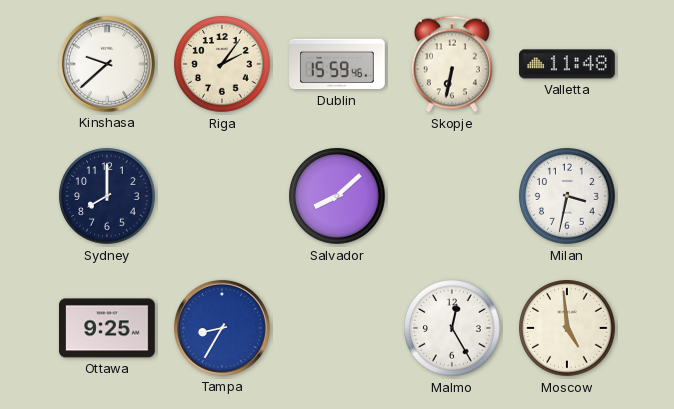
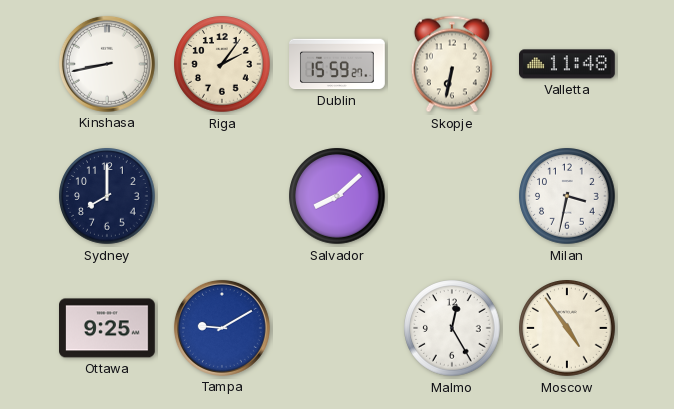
Kinshasa: 9:38 -> 8:43 (107, 64)
Dublin: 15:59:46 -> 15:59:27 (337, 64)
Tampa: 8:35 -> 9:10 (222, 328)
Moscow: 4:59 -> 4:54 (567, 328)
